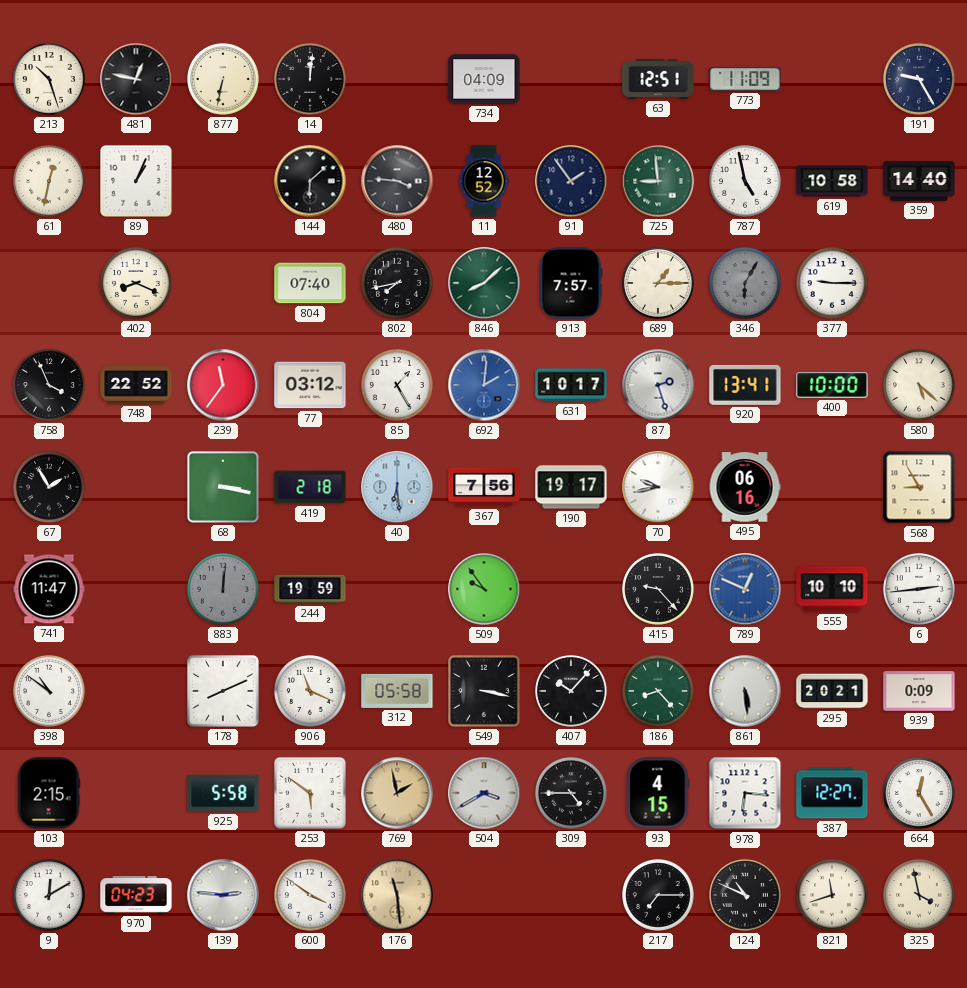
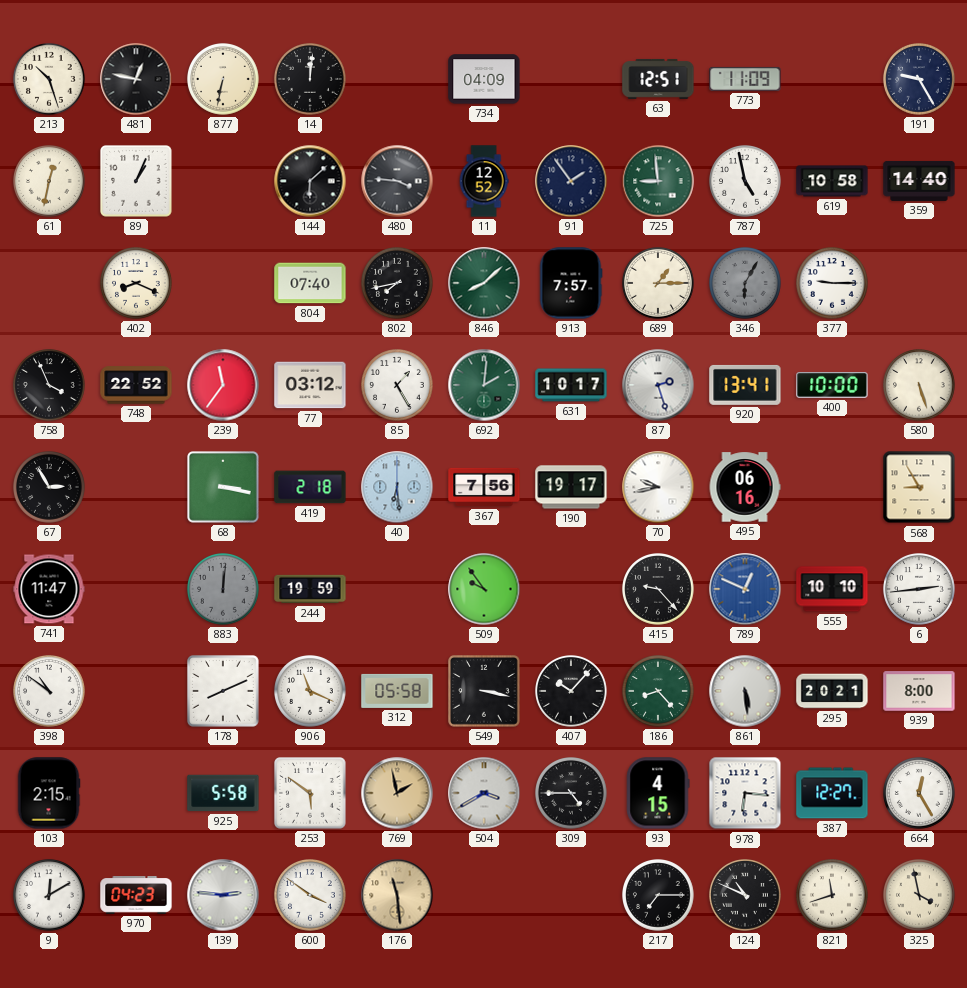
692 dial: blue -> green (484, 385)
580: 5:22 -> 5:27 (920, 386)
67: 1:55 -> 2:55 (50, 488)
939: 0:09 -> 8:00 (919, 691)
